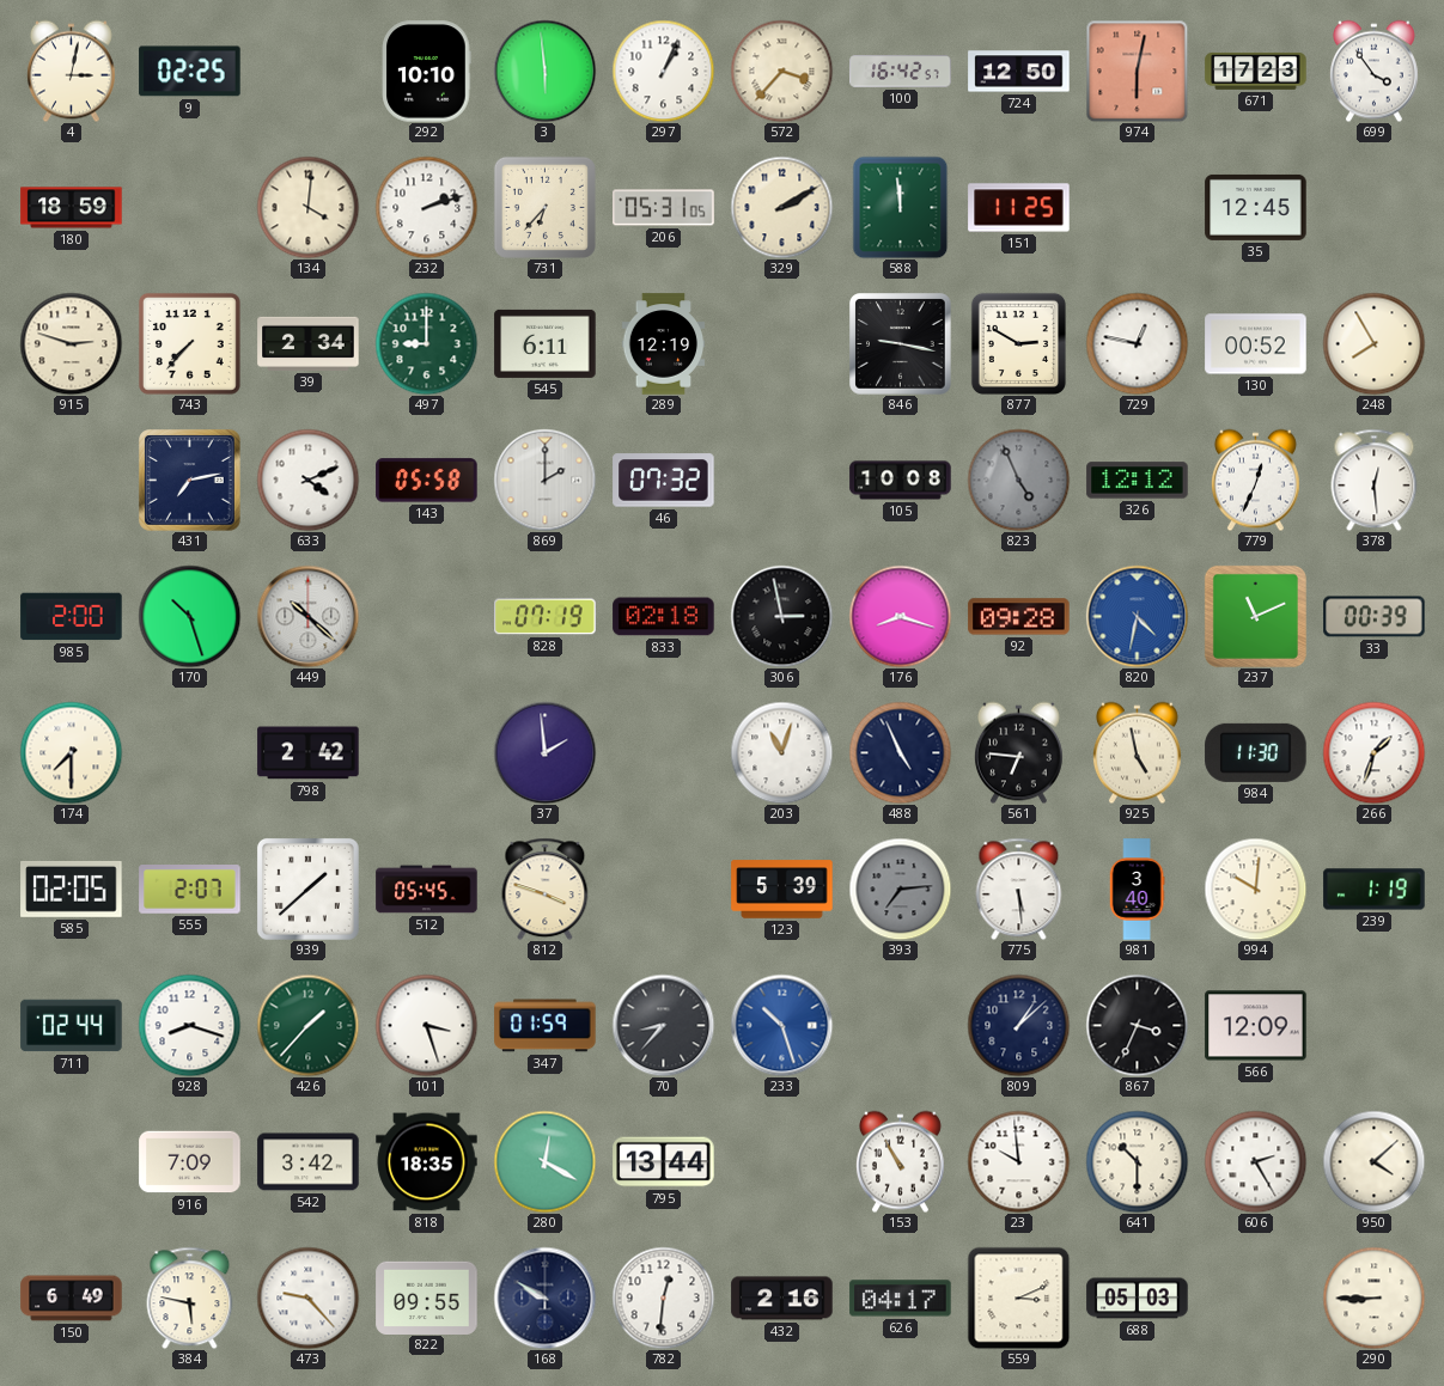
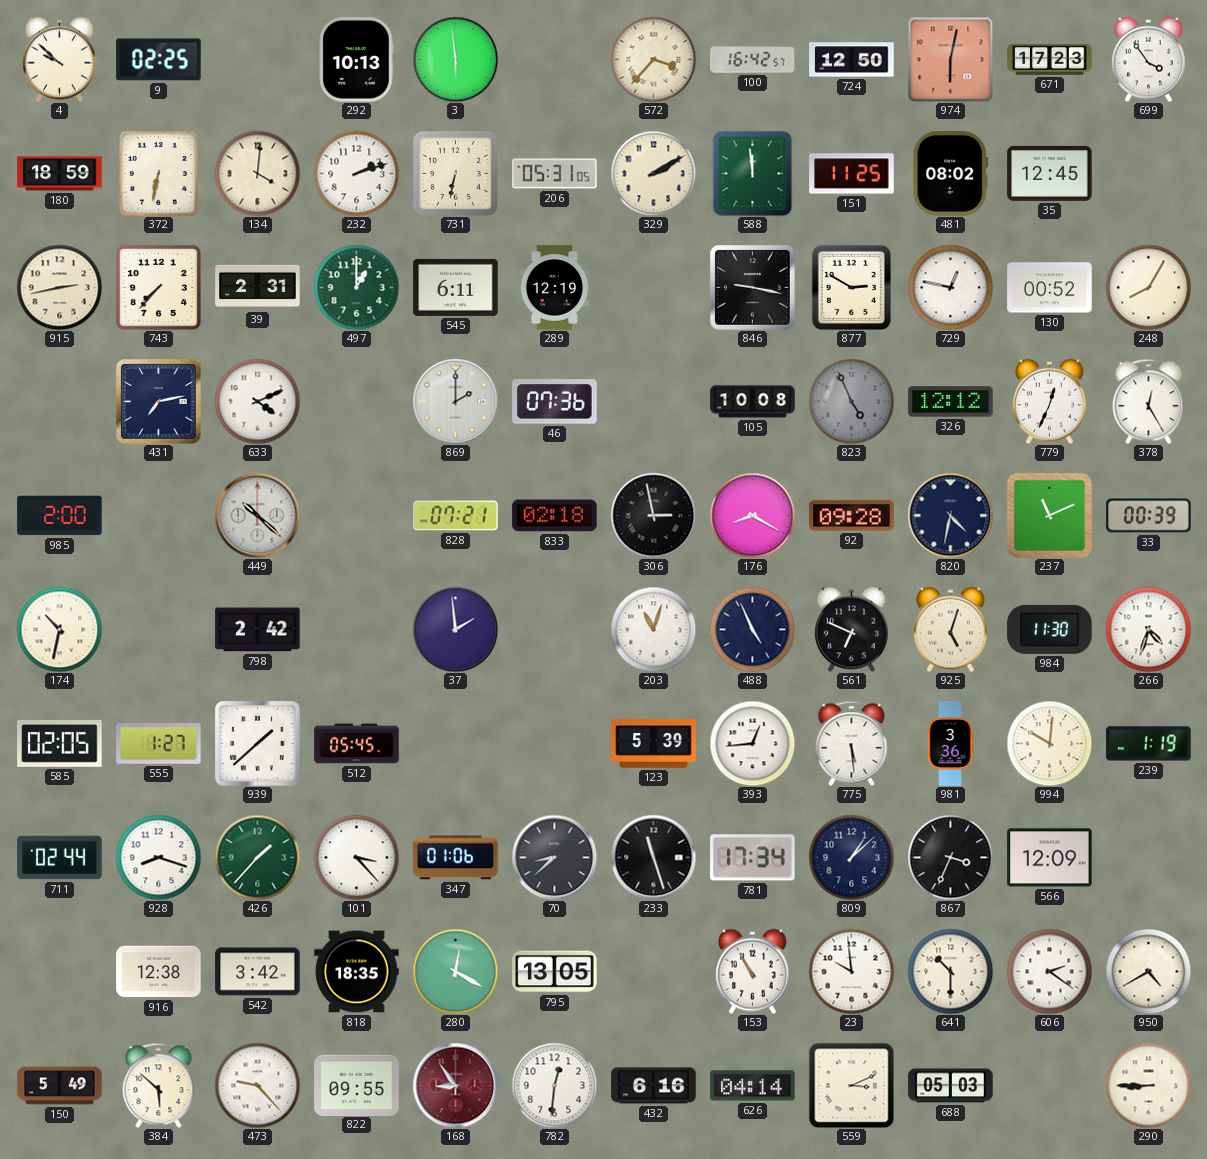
4: 3:02 -> 9:52 (59, 59)
292: 10:10 -> 10:13 (357, 60)
297: 1:04 -> none (663, 71)
372: none -> 6:32 (159, 174)
731: 6:37 -> 6:32 (455, 173)
481: none -> 08:02 (951, 174)
915: 2:48 -> 2:43 (59, 287)
39: 2:34 -> 2:31 (258, 287)
497: 9:00 -> 1:00 (356, 287)
248: 7:55 -> 8:05 (1148, 287)
143: 05:58 -> none (427, 481)
46: 07:32 -> 07:36 (555, 402)
378: 12:29 -> 12:25 (1149, 401)
170: 10:27 -> none (189, 616)
828: 07:19 -> 07:21 (456, 516)
176: 8:18 -> 8:20 (752, 515)
820 dial: blue -> navy (950, 515)
174: 7:30 -> 10:32 (59, 629)
561: 6:46 -> 6:49 (851, 629)
925: 4:58 -> 5:03 (950, 629)
266: 1:33 -> 4:33 (1148, 629)
555: 2:07 -> 1:27 (159, 744)
812: 3:48 -> none (546, 889)
393: 7:14 -> 12:44 (752, 743)
393 dial: grey -> white (752, 743)
981: 3:40 -> 3:36 (950, 744)
101: 3:27 -> 3:23 (356, 857)
347: 01:59 -> 01:06 (456, 858)
70: 8:37 -> 8:38 (554, 857)
233: 10:27 -> 11:27 (653, 857)
233 dial: blue -> black (653, 857)
781: none -> 17:34 (753, 858)
916: 7:09 -> 12:38 (159, 972)
795: 13:44 -> 13:05 (555, 972)
606: 2:25 -> 2:21 (1049, 971)
950: 4:08 -> 4:40 (1148, 971)
150: 6:49 -> 5:49 (60, 1086)
384: 5:47 -> 5:52 (159, 1085)
168: 9:50 -> 8:54 (455, 1085)
168 dial: navy -> burgundy (455, 1085)
432: 2:16 -> 6:16 (654, 1086)
626: 04:17 -> 04:14 (753, 1086)
